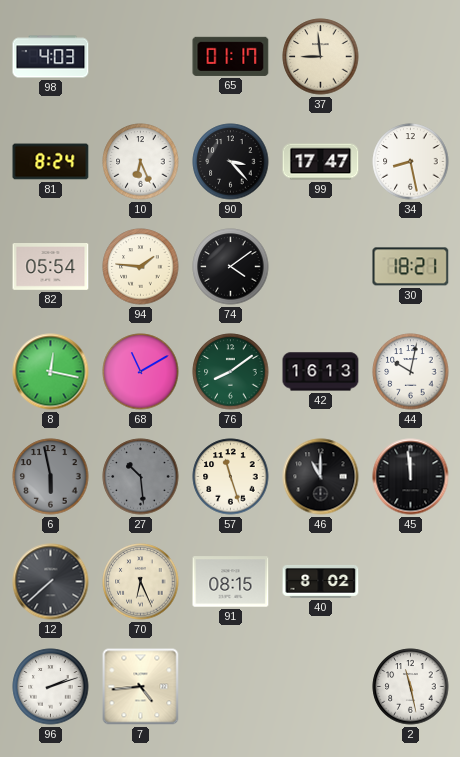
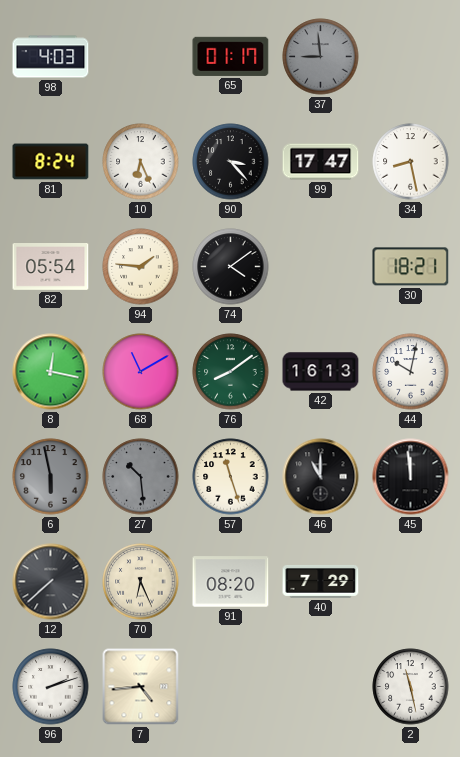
37 dial: cream -> grey (321, 57)
91: 08:15 -> 08:20 (231, 582)
40: 8:02 -> 7:29 (321, 581)
